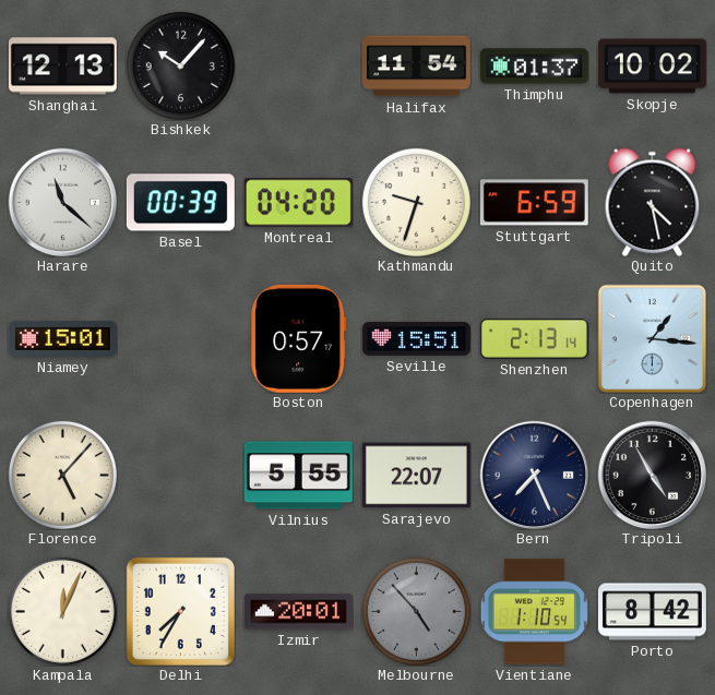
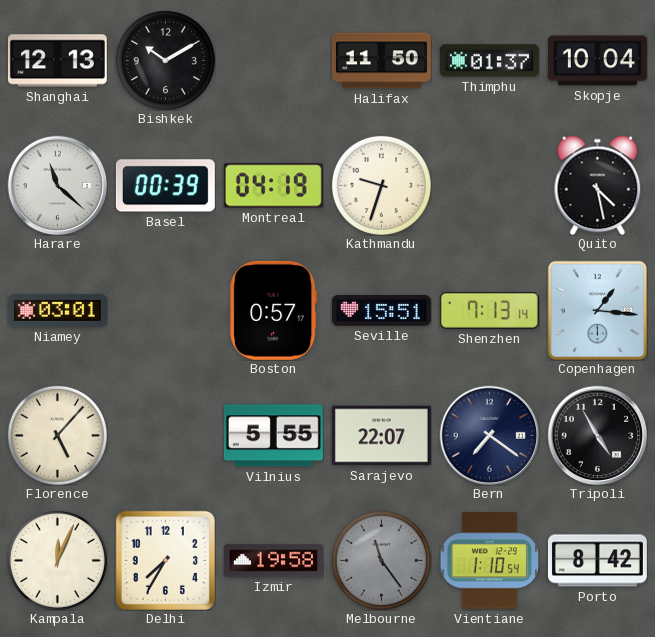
Bishkek: 10:07 -> 10:10 (165, 60)
Halifax: 11:54 -> 11:50 (381, 61)
Skopje: 10:02 -> 10:04 (597, 61)
Montreal: 04:20 -> 04:19 (273, 186)
Stuttgart: 6:59 -> none (534, 203)
Niamey: 15:01 -> 03:01 (57, 310)
Shenzhen: 2:13 -> 7:13 (489, 310)
Bern: 7:26 -> 7:21 (489, 435)
Izmir: 20:01 -> 19:58 (273, 561)
Melbourne: 4:53 -> 11:24 (381, 560)
